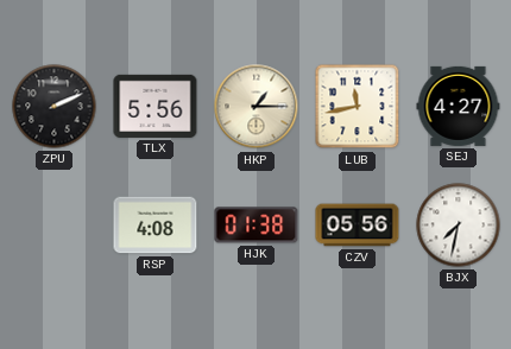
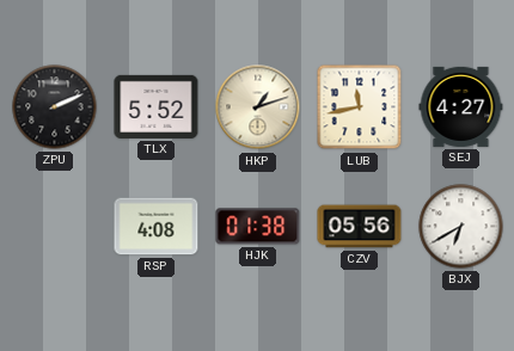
TLX: 5:56 -> 5:52 (157, 106)
HKP: 1:15 -> 1:12 (258, 107)
BJX: 7:32 -> 6:40 (461, 227)
